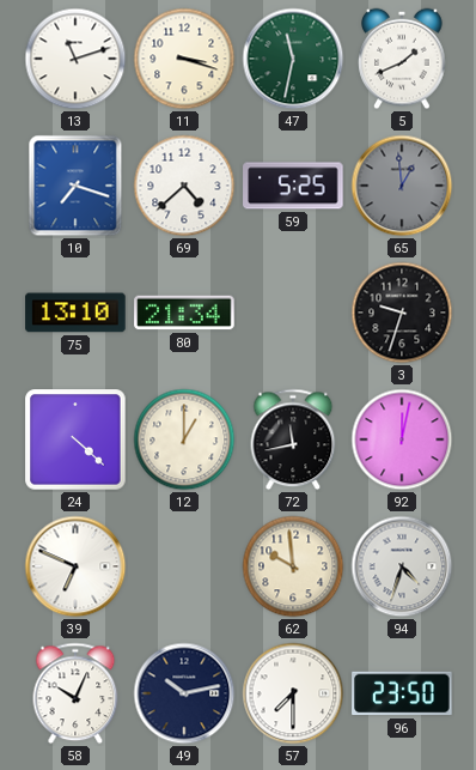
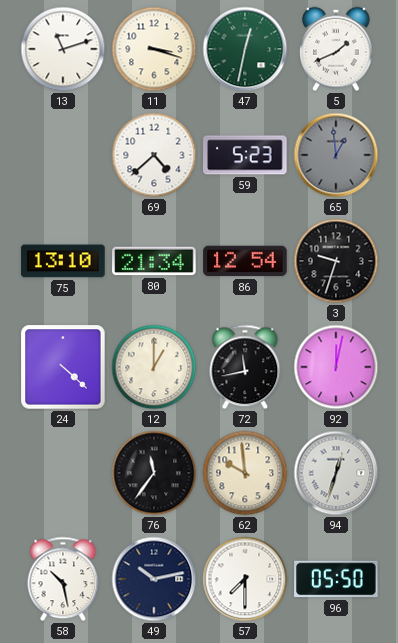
47: 11:32 -> 12:32 (245, 49)
10: 7:18 -> none (75, 186)
59: 5:25 -> 5:23 (245, 155)
86: none -> 12:54 (245, 261)
39: 6:49 -> none (75, 566)
76: none -> 11:36 (154, 473)
94: 4:33 -> 12:33 (336, 473)
58: 10:04 -> 10:28 (63, 579)
96: 23:50 -> 05:50 (336, 579)
